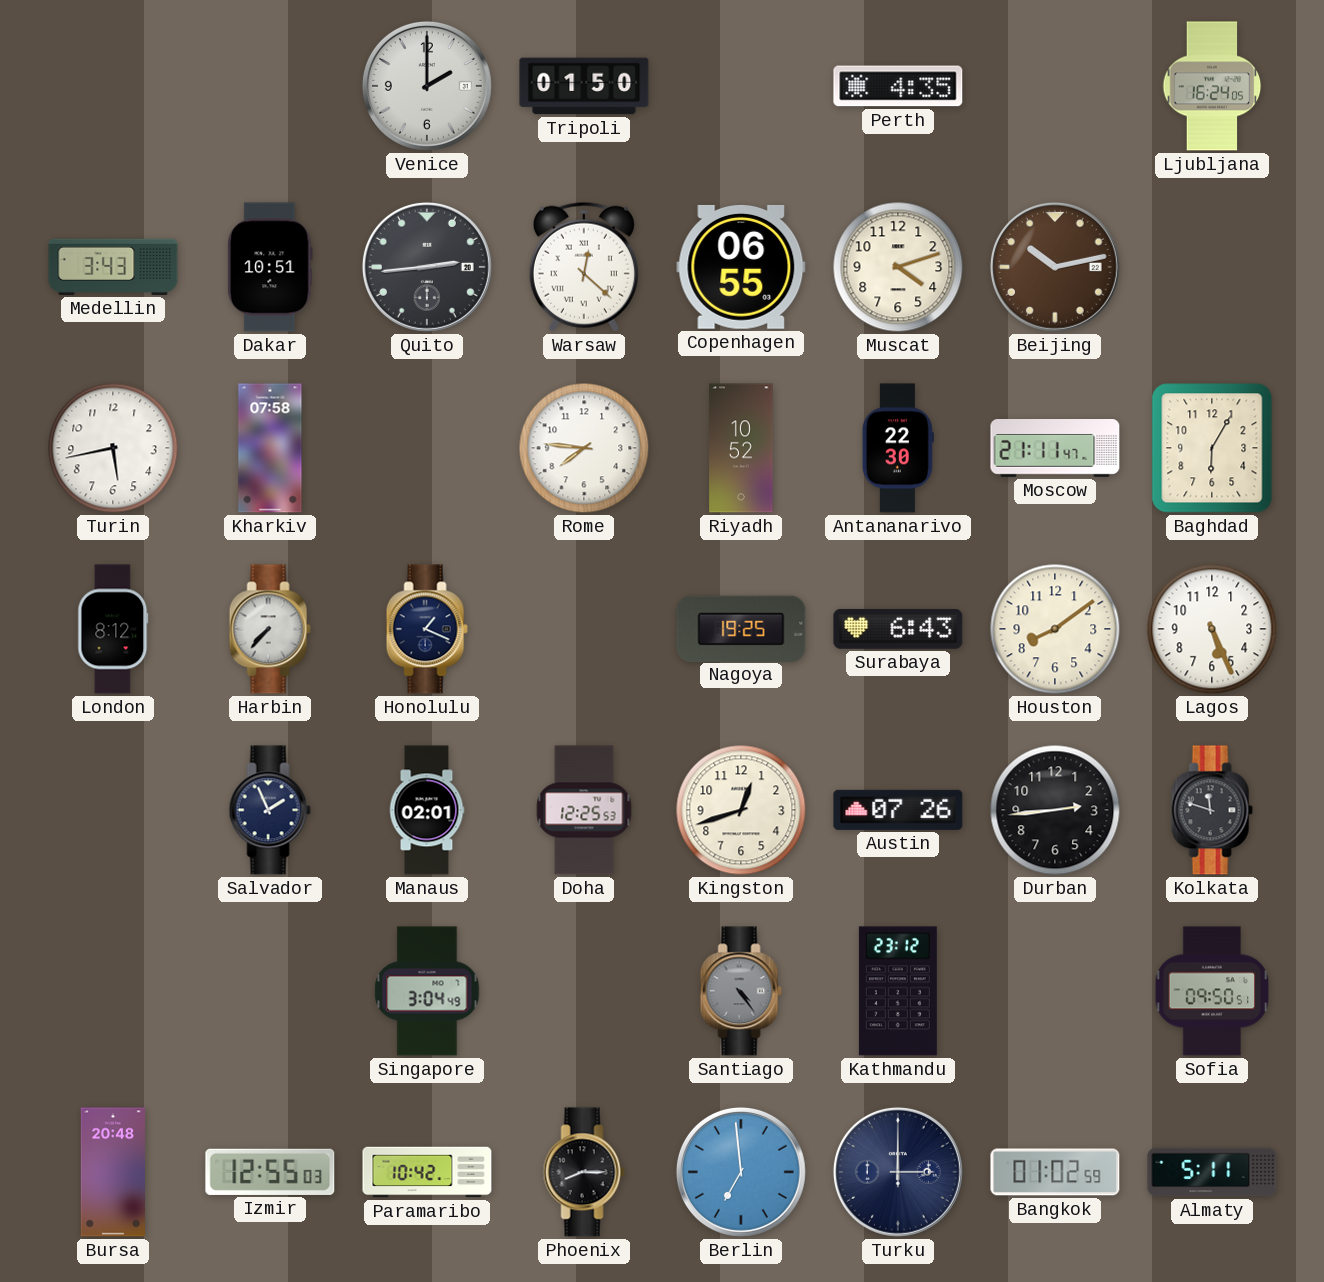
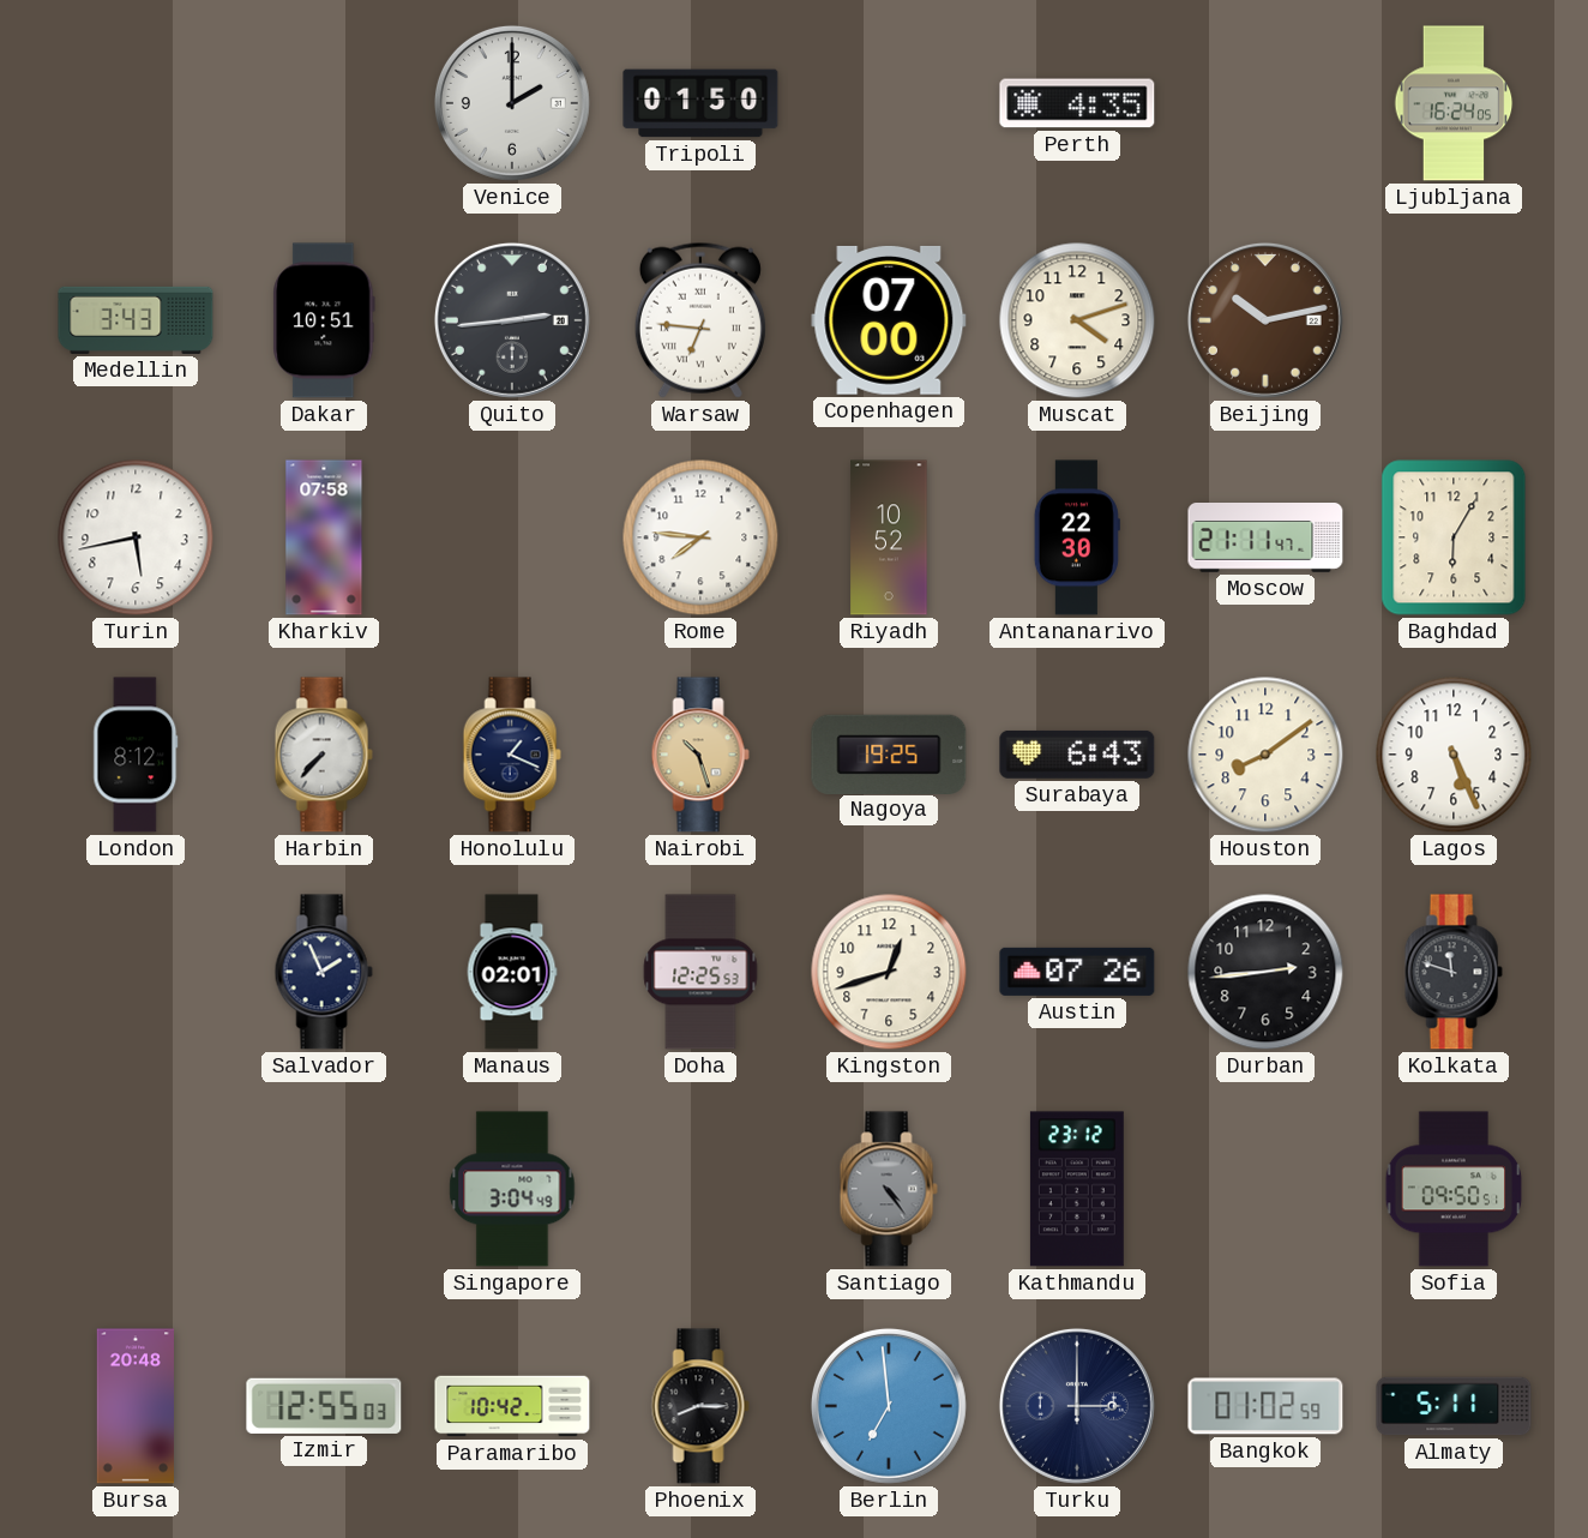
Warsaw: 12:22 -> 6:46 (700, 320)
Copenhagen: 06:55 -> 07:00 (889, 320)
Nairobi: none -> 10:27 (700, 755)
